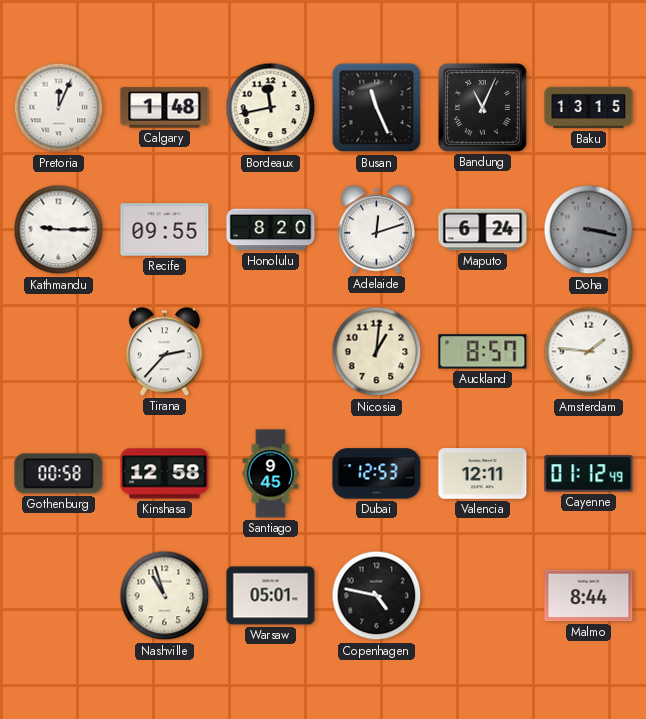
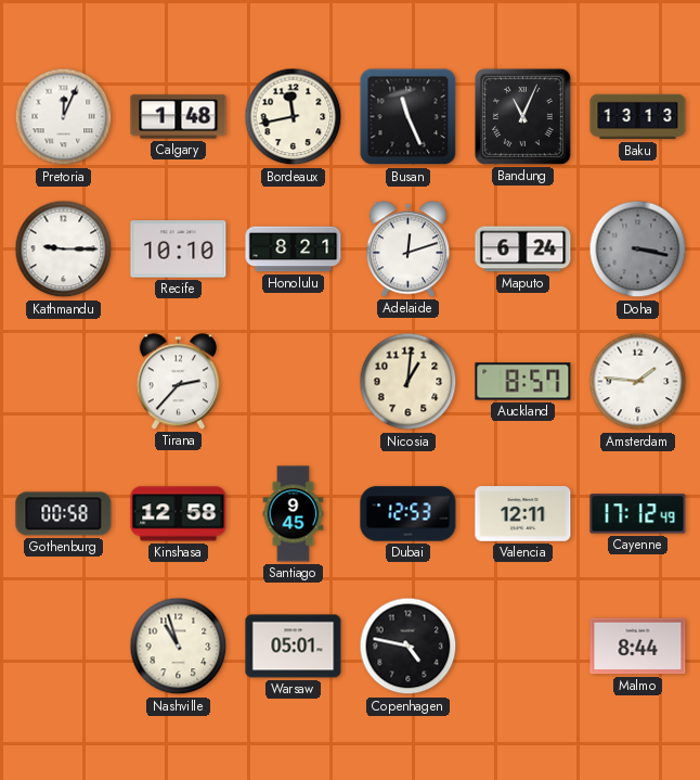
Baku: 13:15 -> 13:13 (638, 117)
Recife: 09:55 -> 10:10 (179, 250)
Honolulu: 8:20 -> 8:21 (294, 250)
Cayenne: 01:12 -> 17:12 (638, 514)
